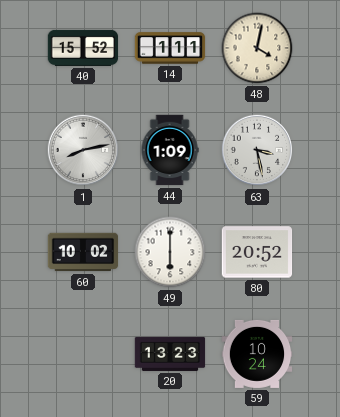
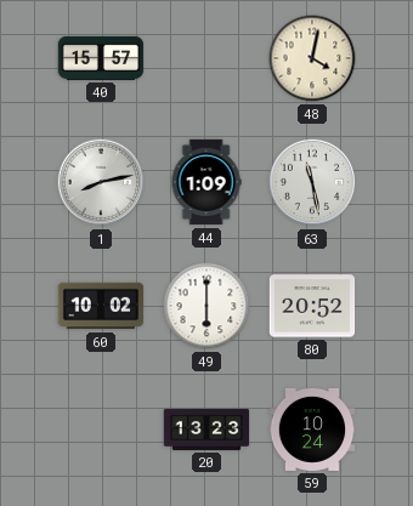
40: 15:52 -> 15:57 (101, 58)
14: 1:11 -> none (170, 48)
63: 3:28 -> 11:28 (312, 182)
